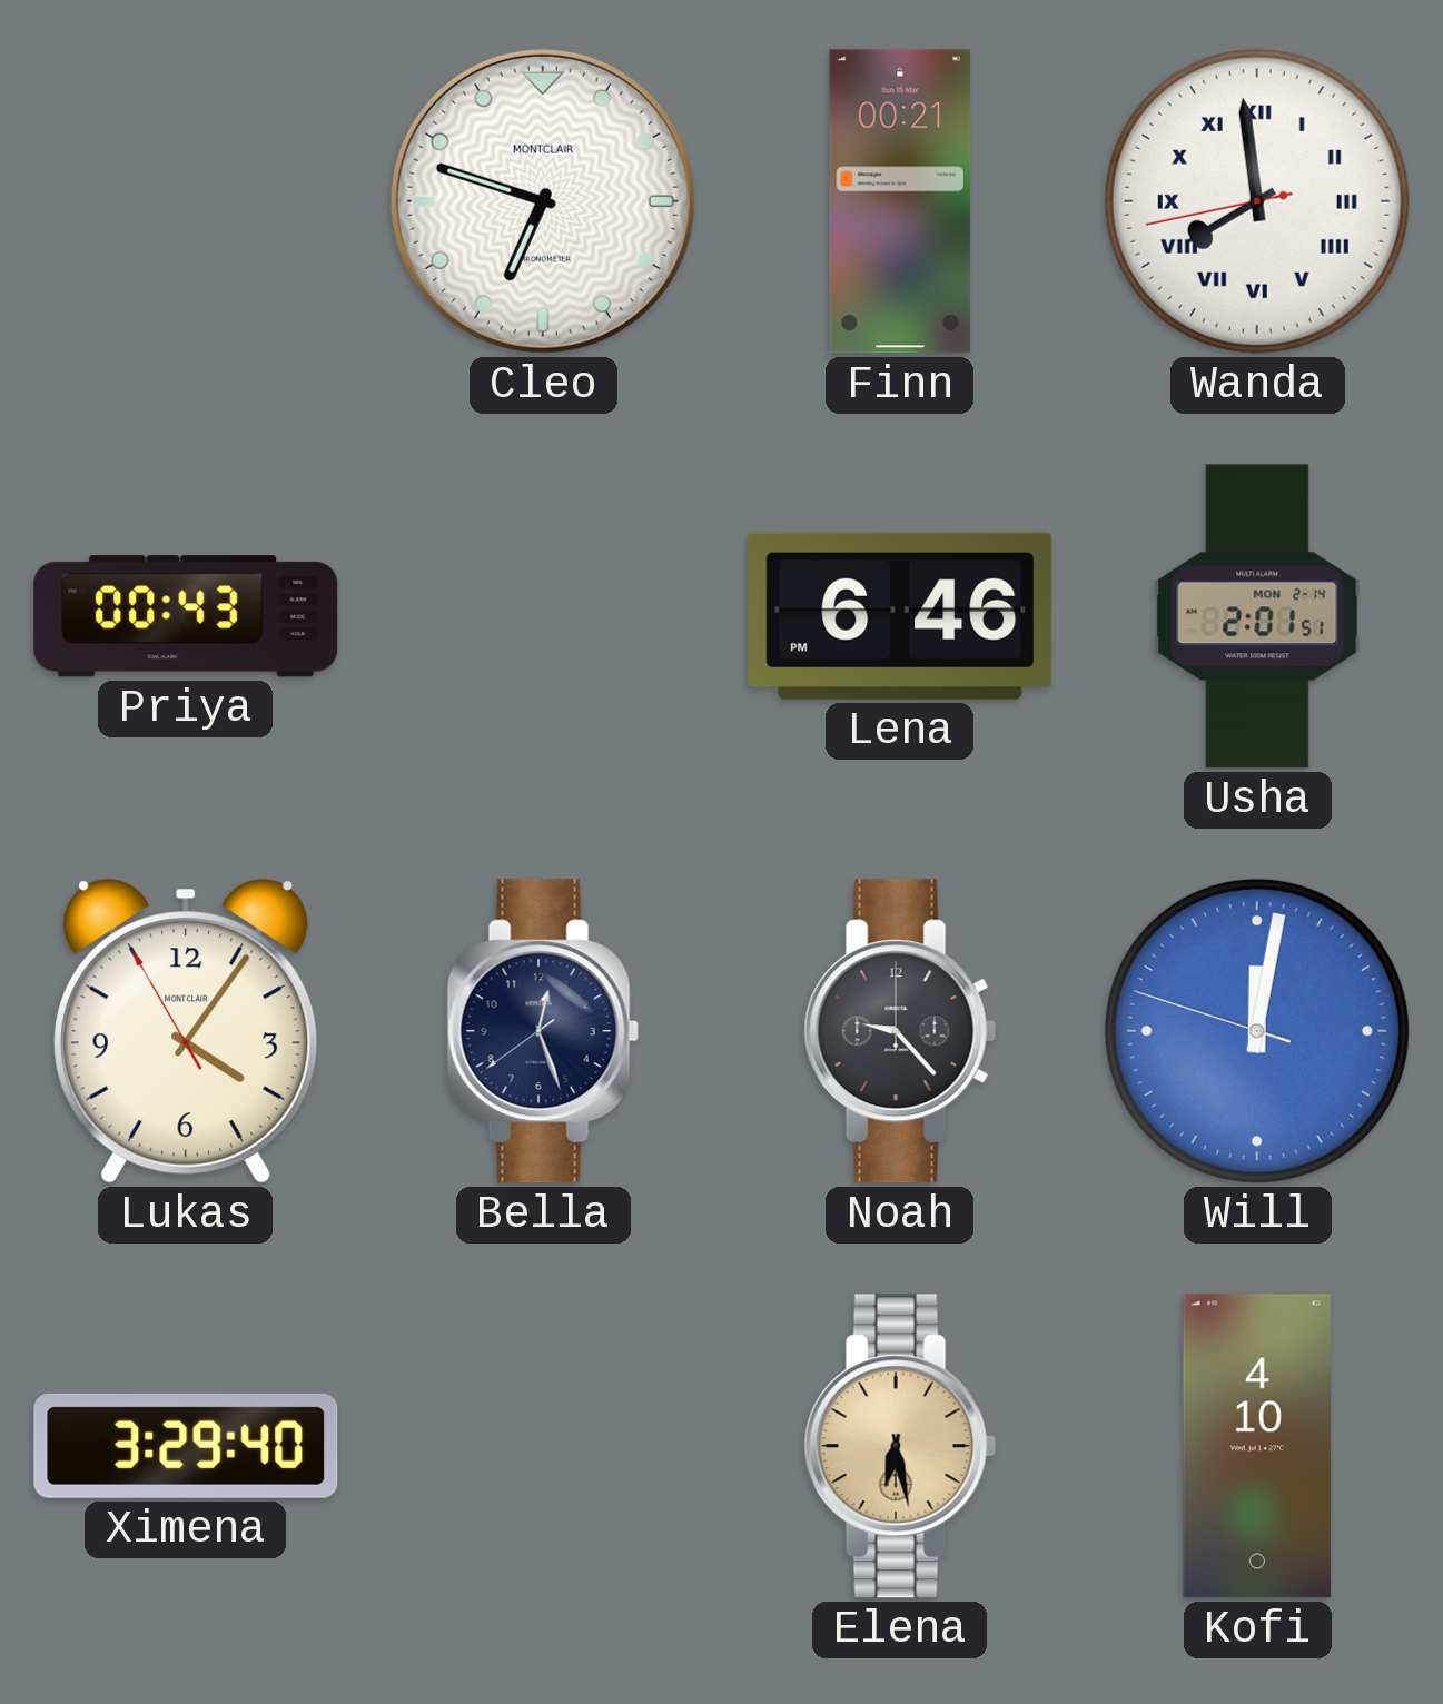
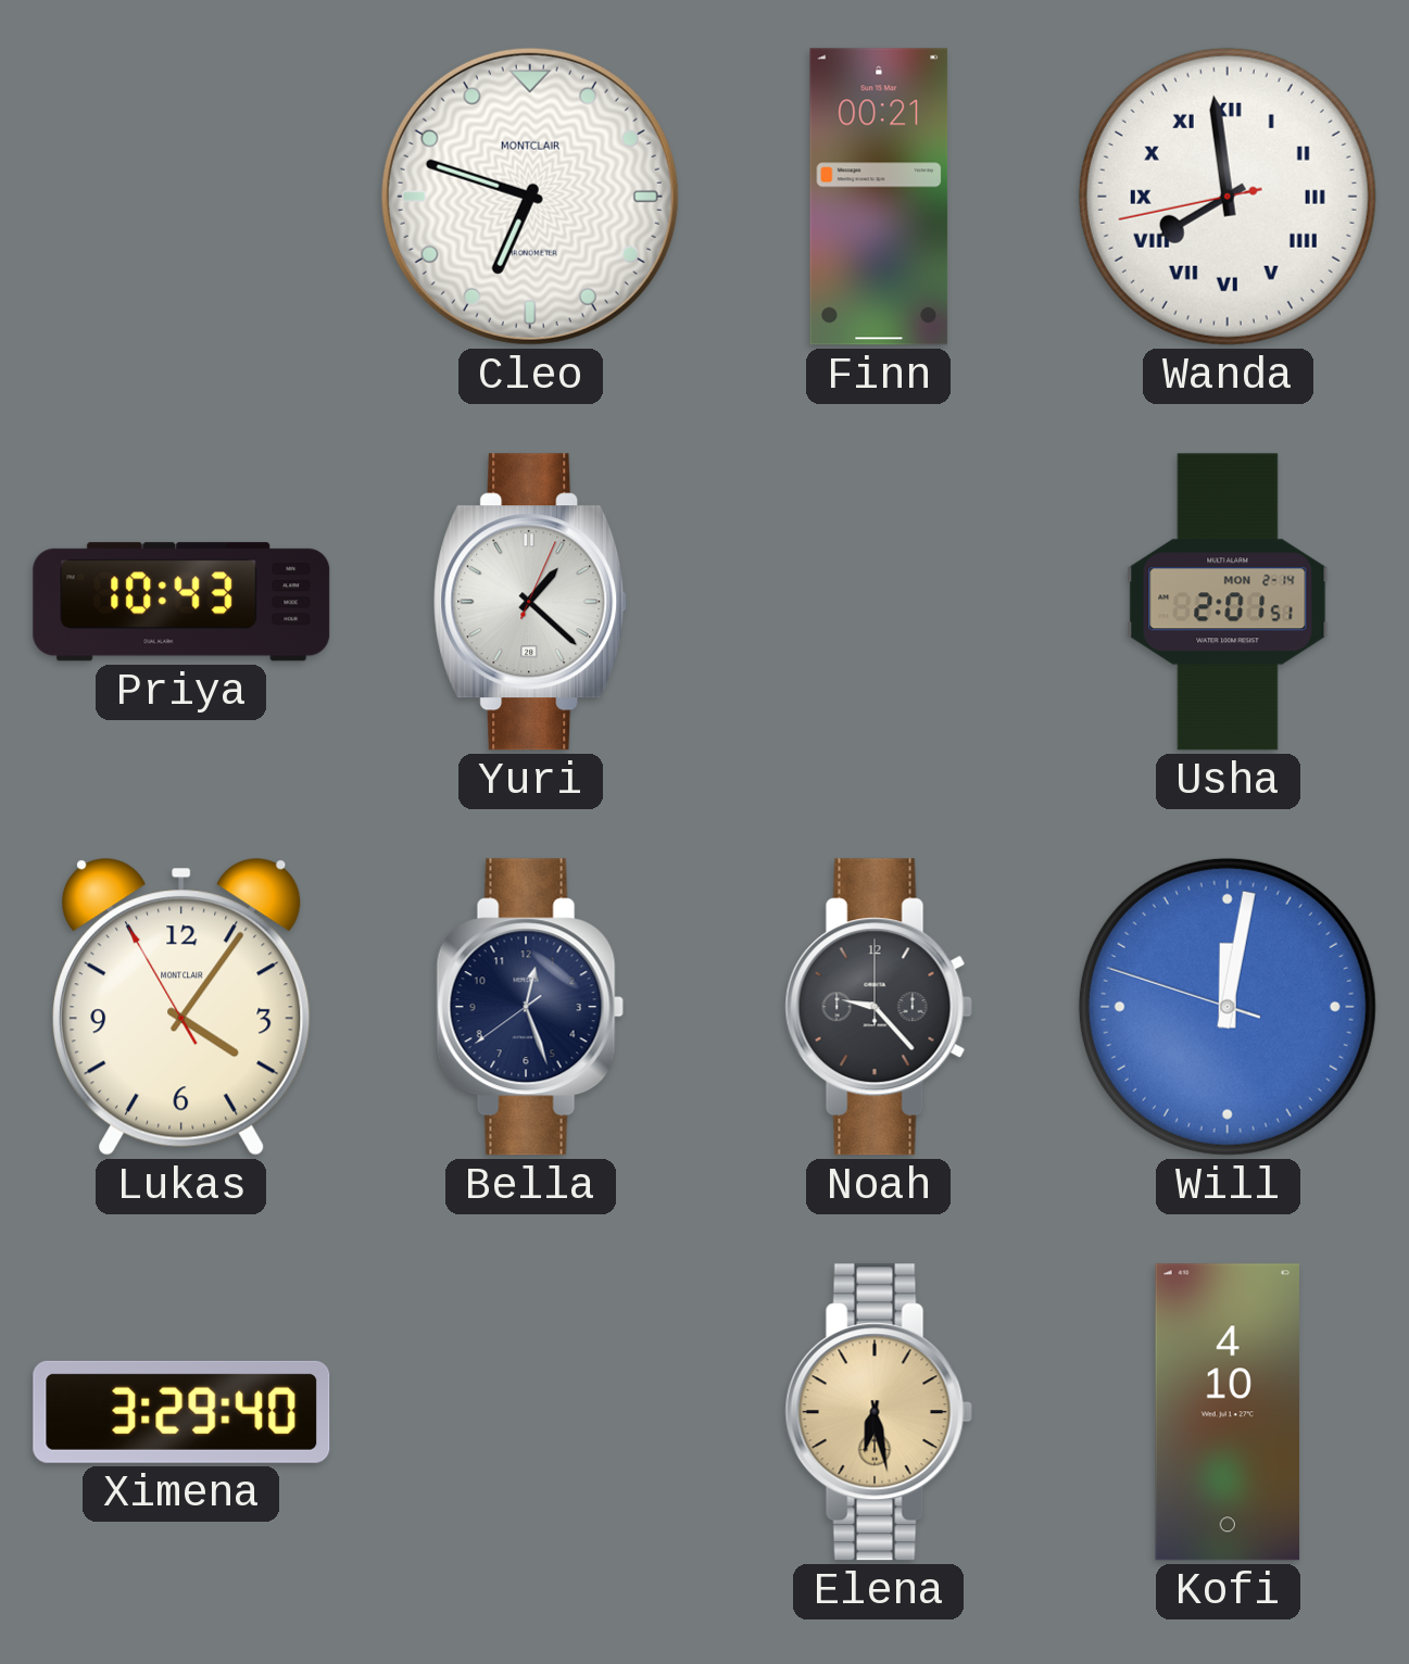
Priya: 00:43 -> 10:43 (181, 602)
Yuri: none -> 1:22 (531, 602)
Lena: 6:46 -> none (900, 616)
